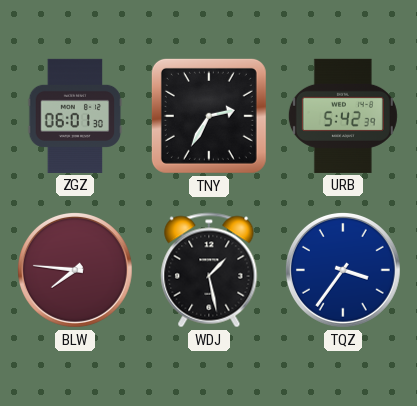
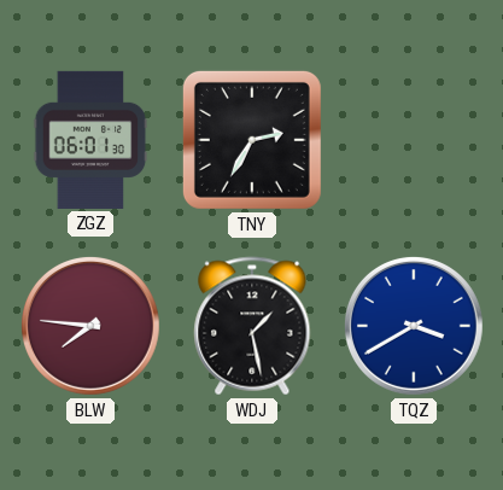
URB: 5:42 -> none (343, 116)
TQZ: 3:36 -> 3:40 (414, 326)
